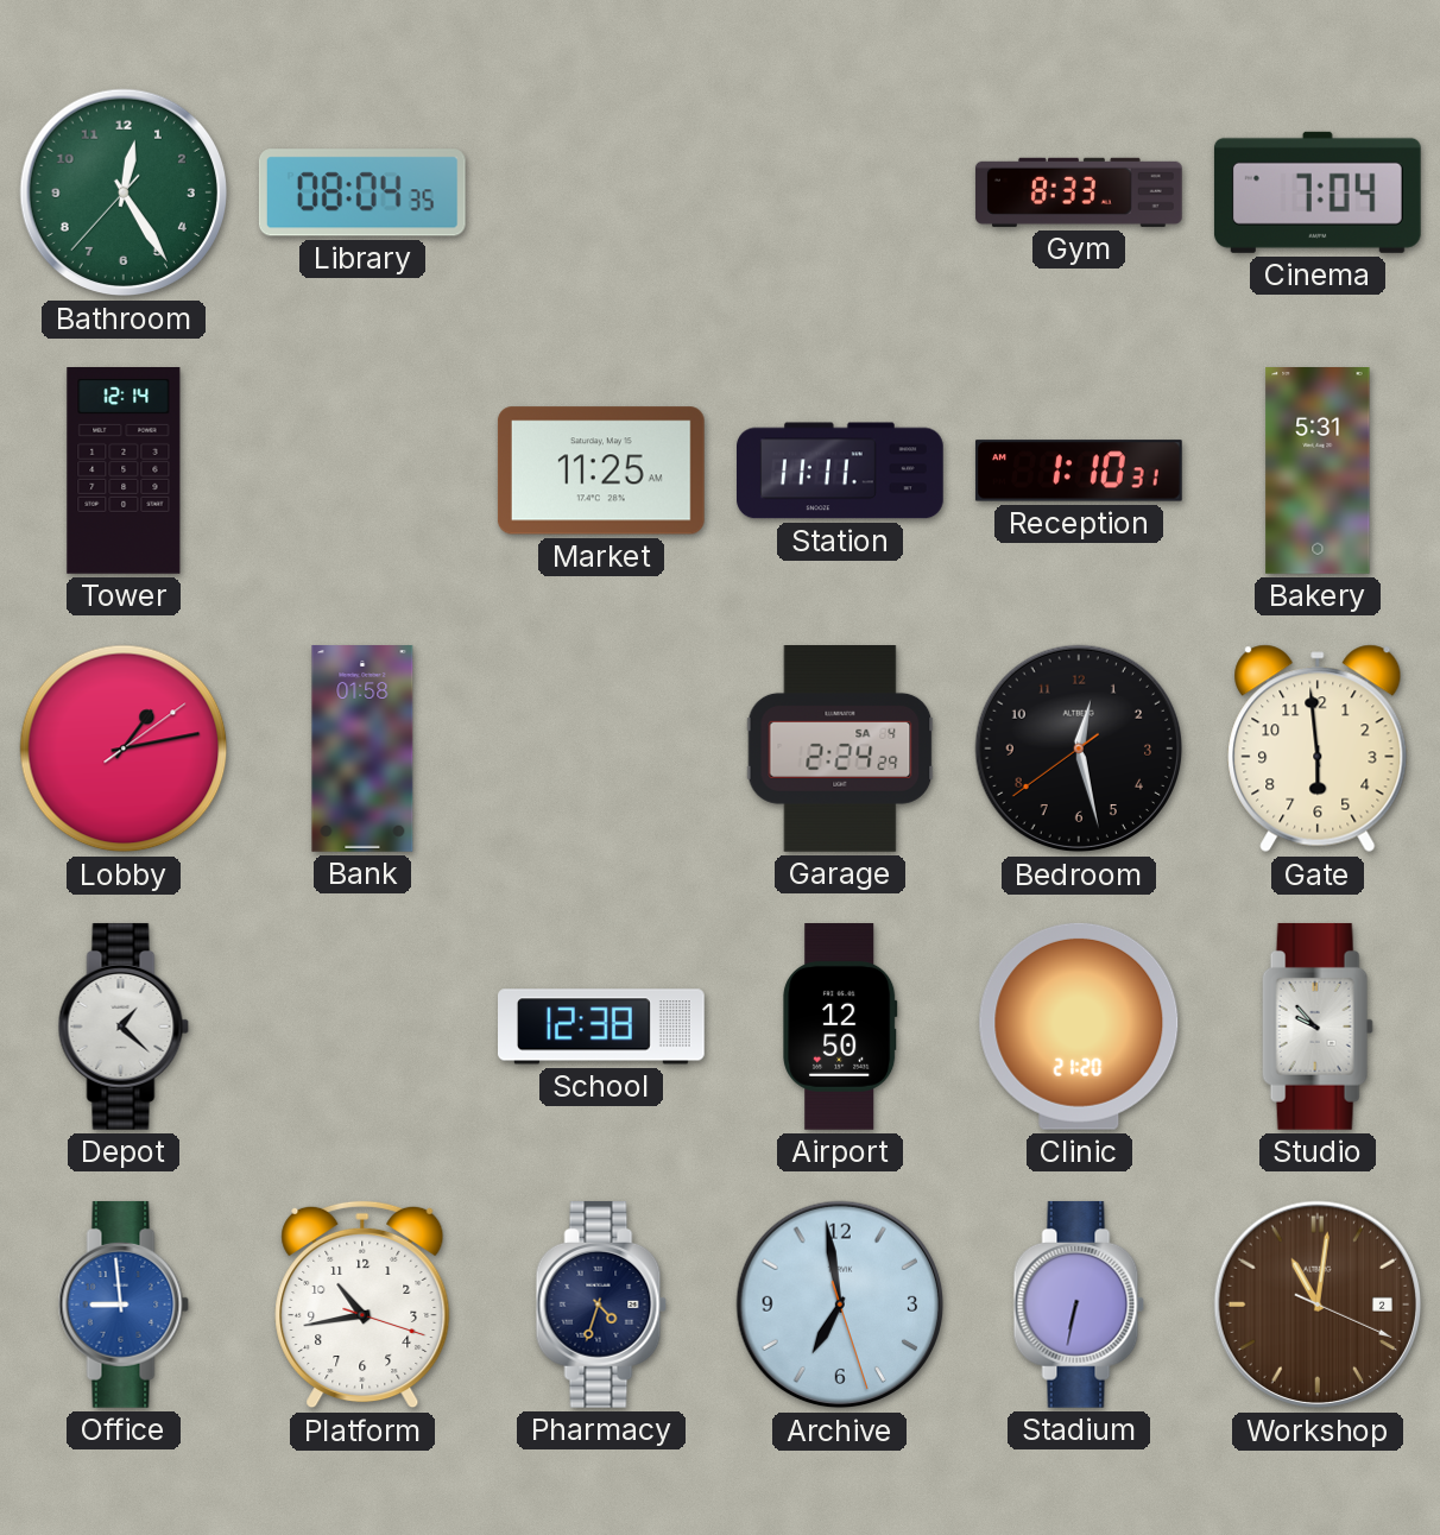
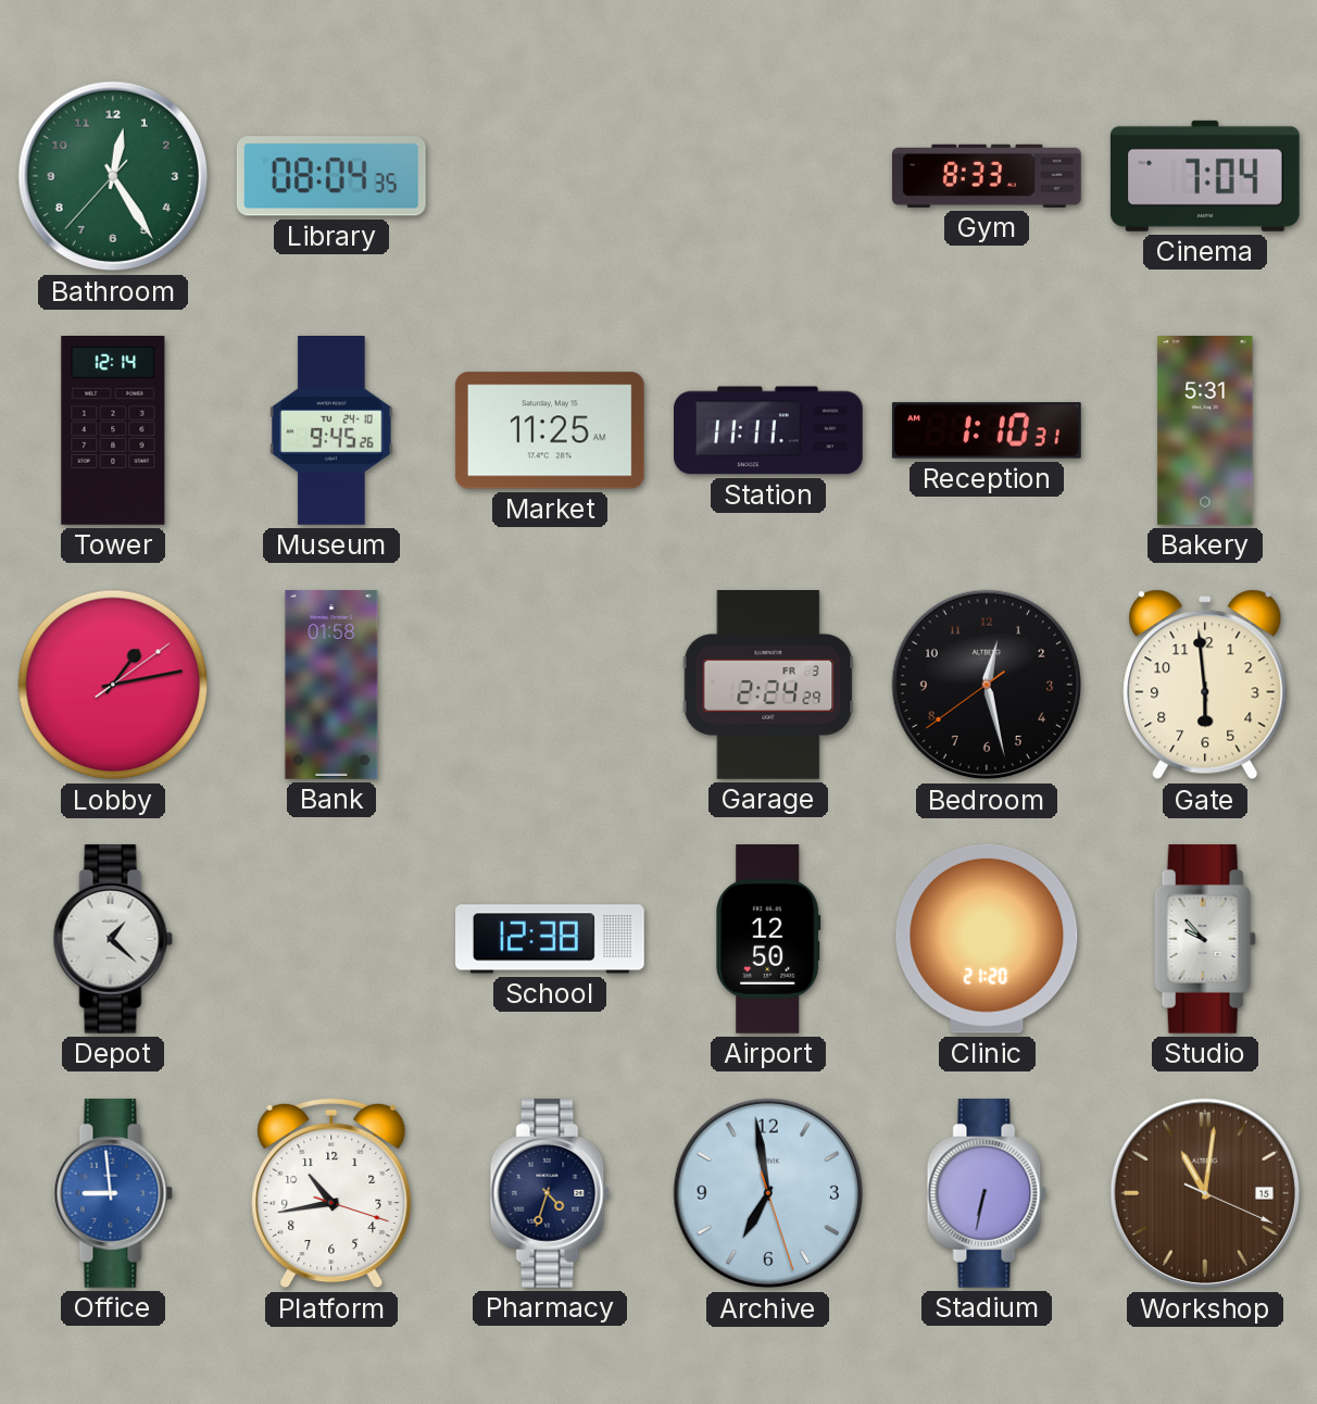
Museum: none -> 9:45 (333, 431)
Garage date: SA 4 -> FR 3 (768, 686)
Workshop date: 2 -> 15 (1205, 1193)
